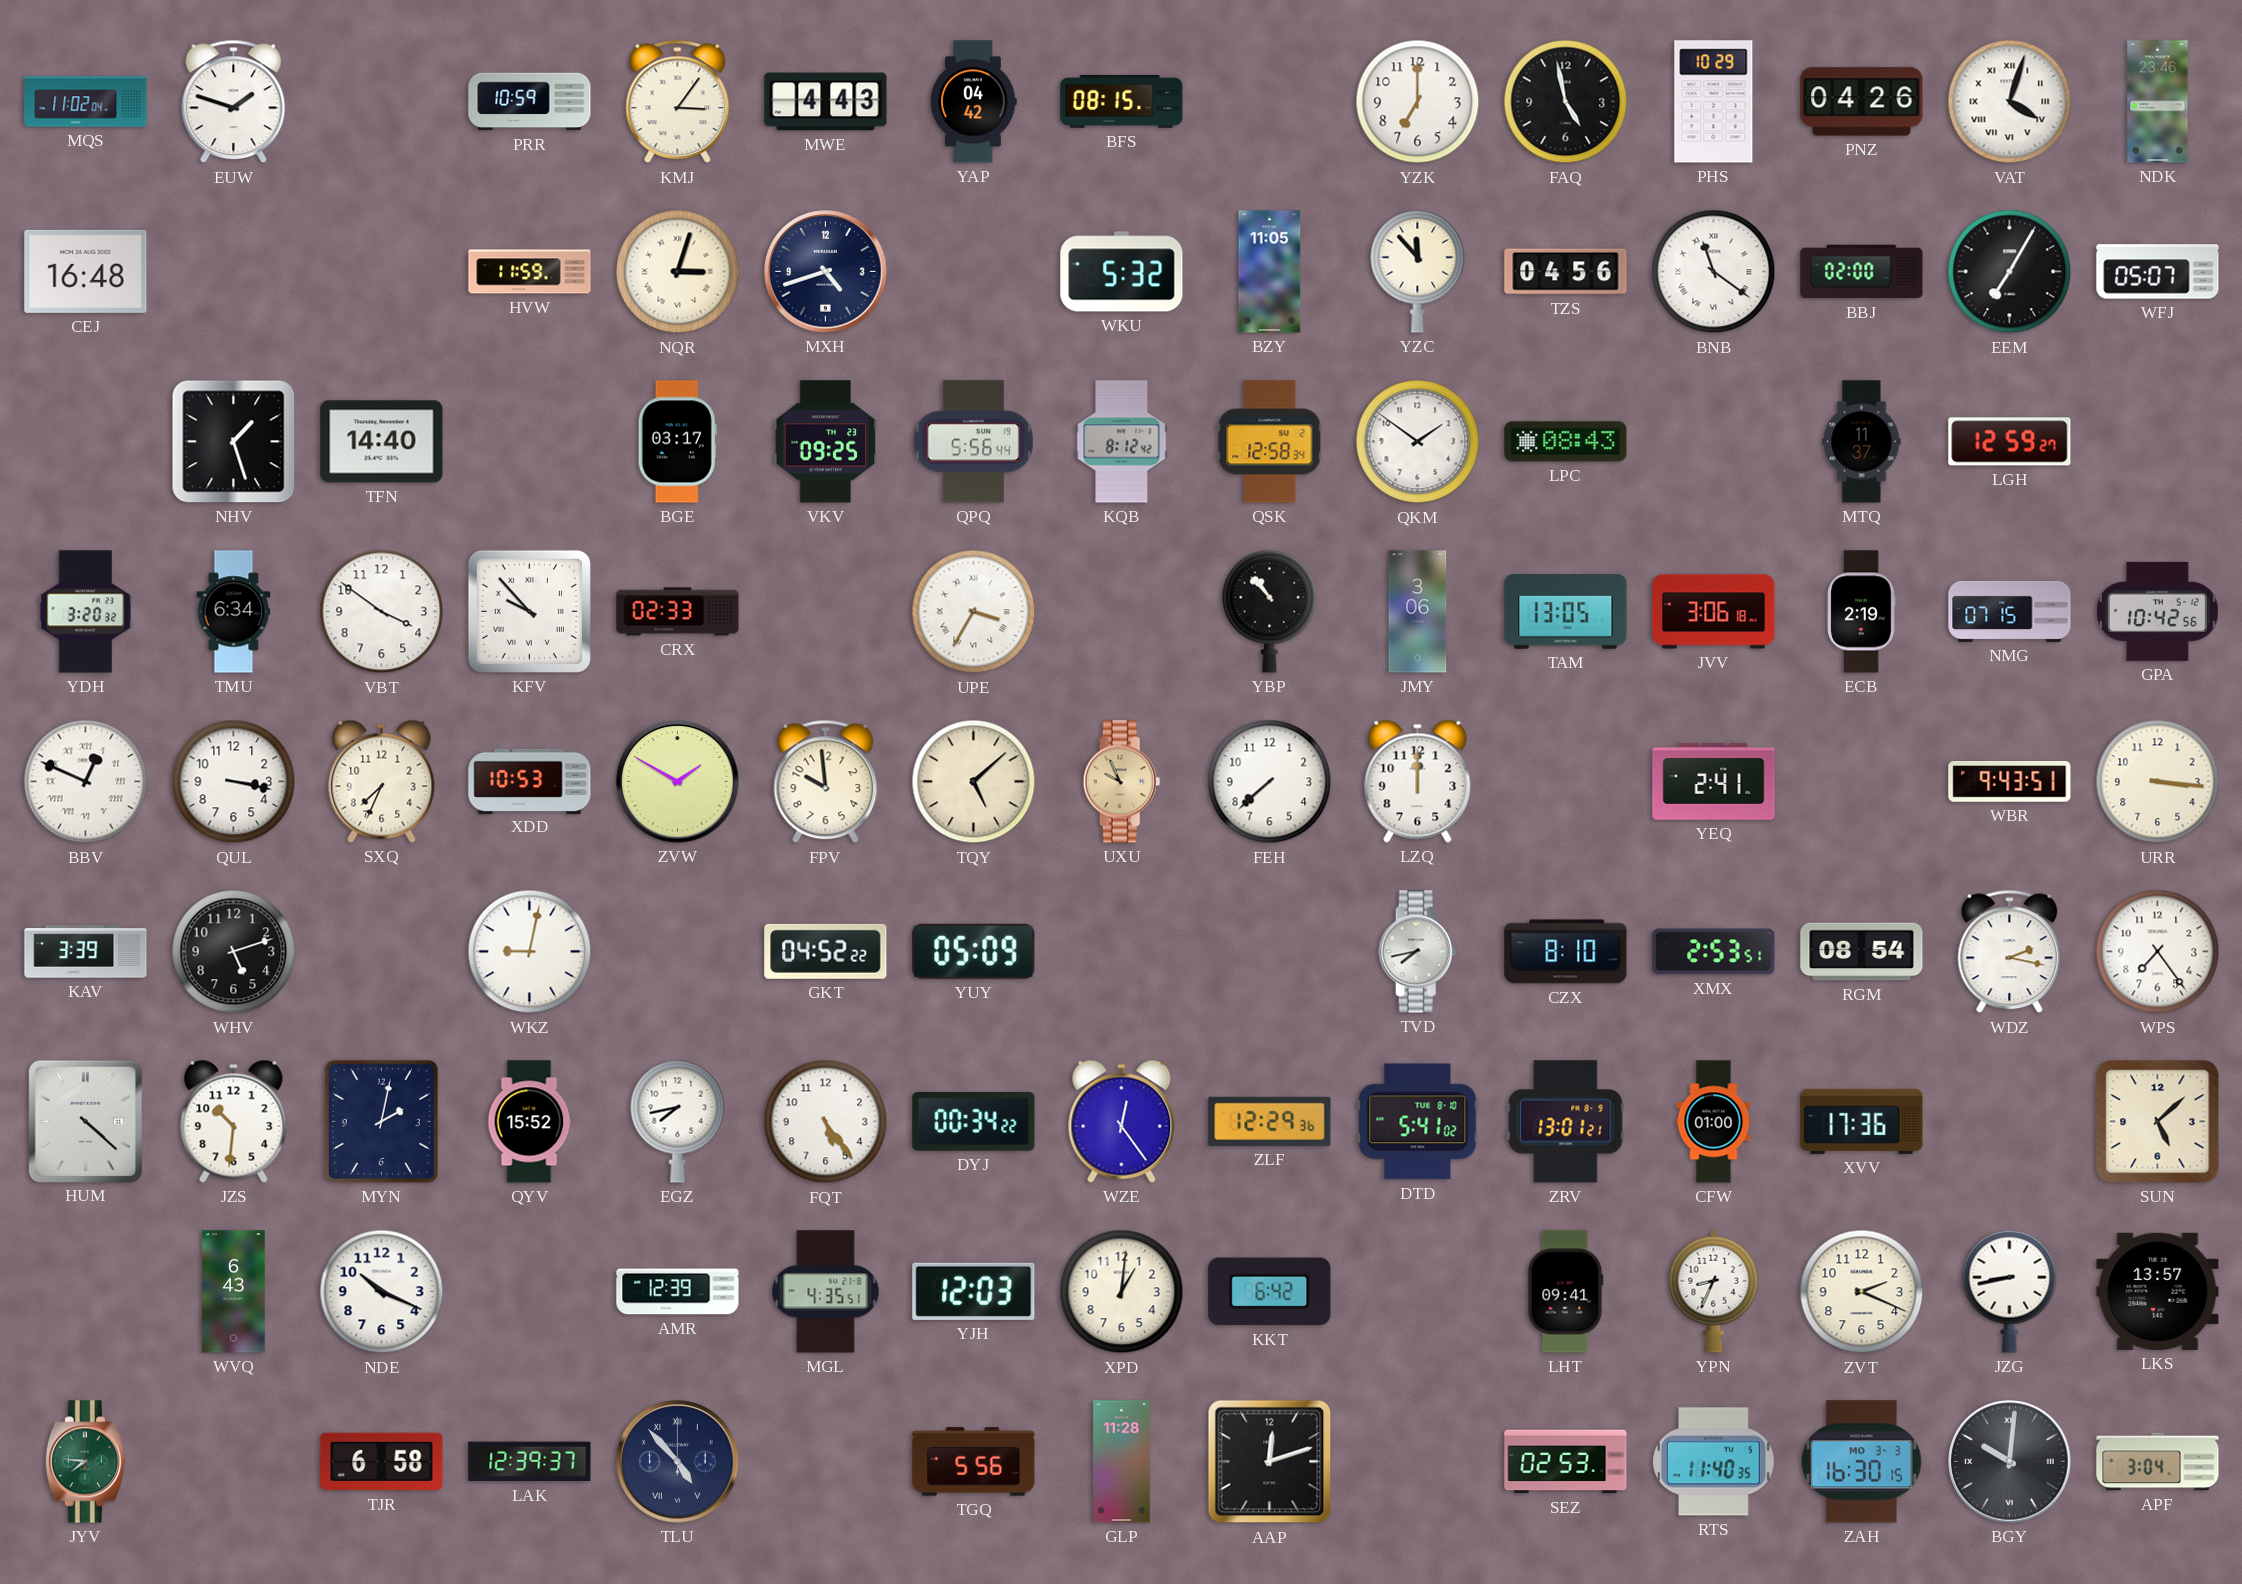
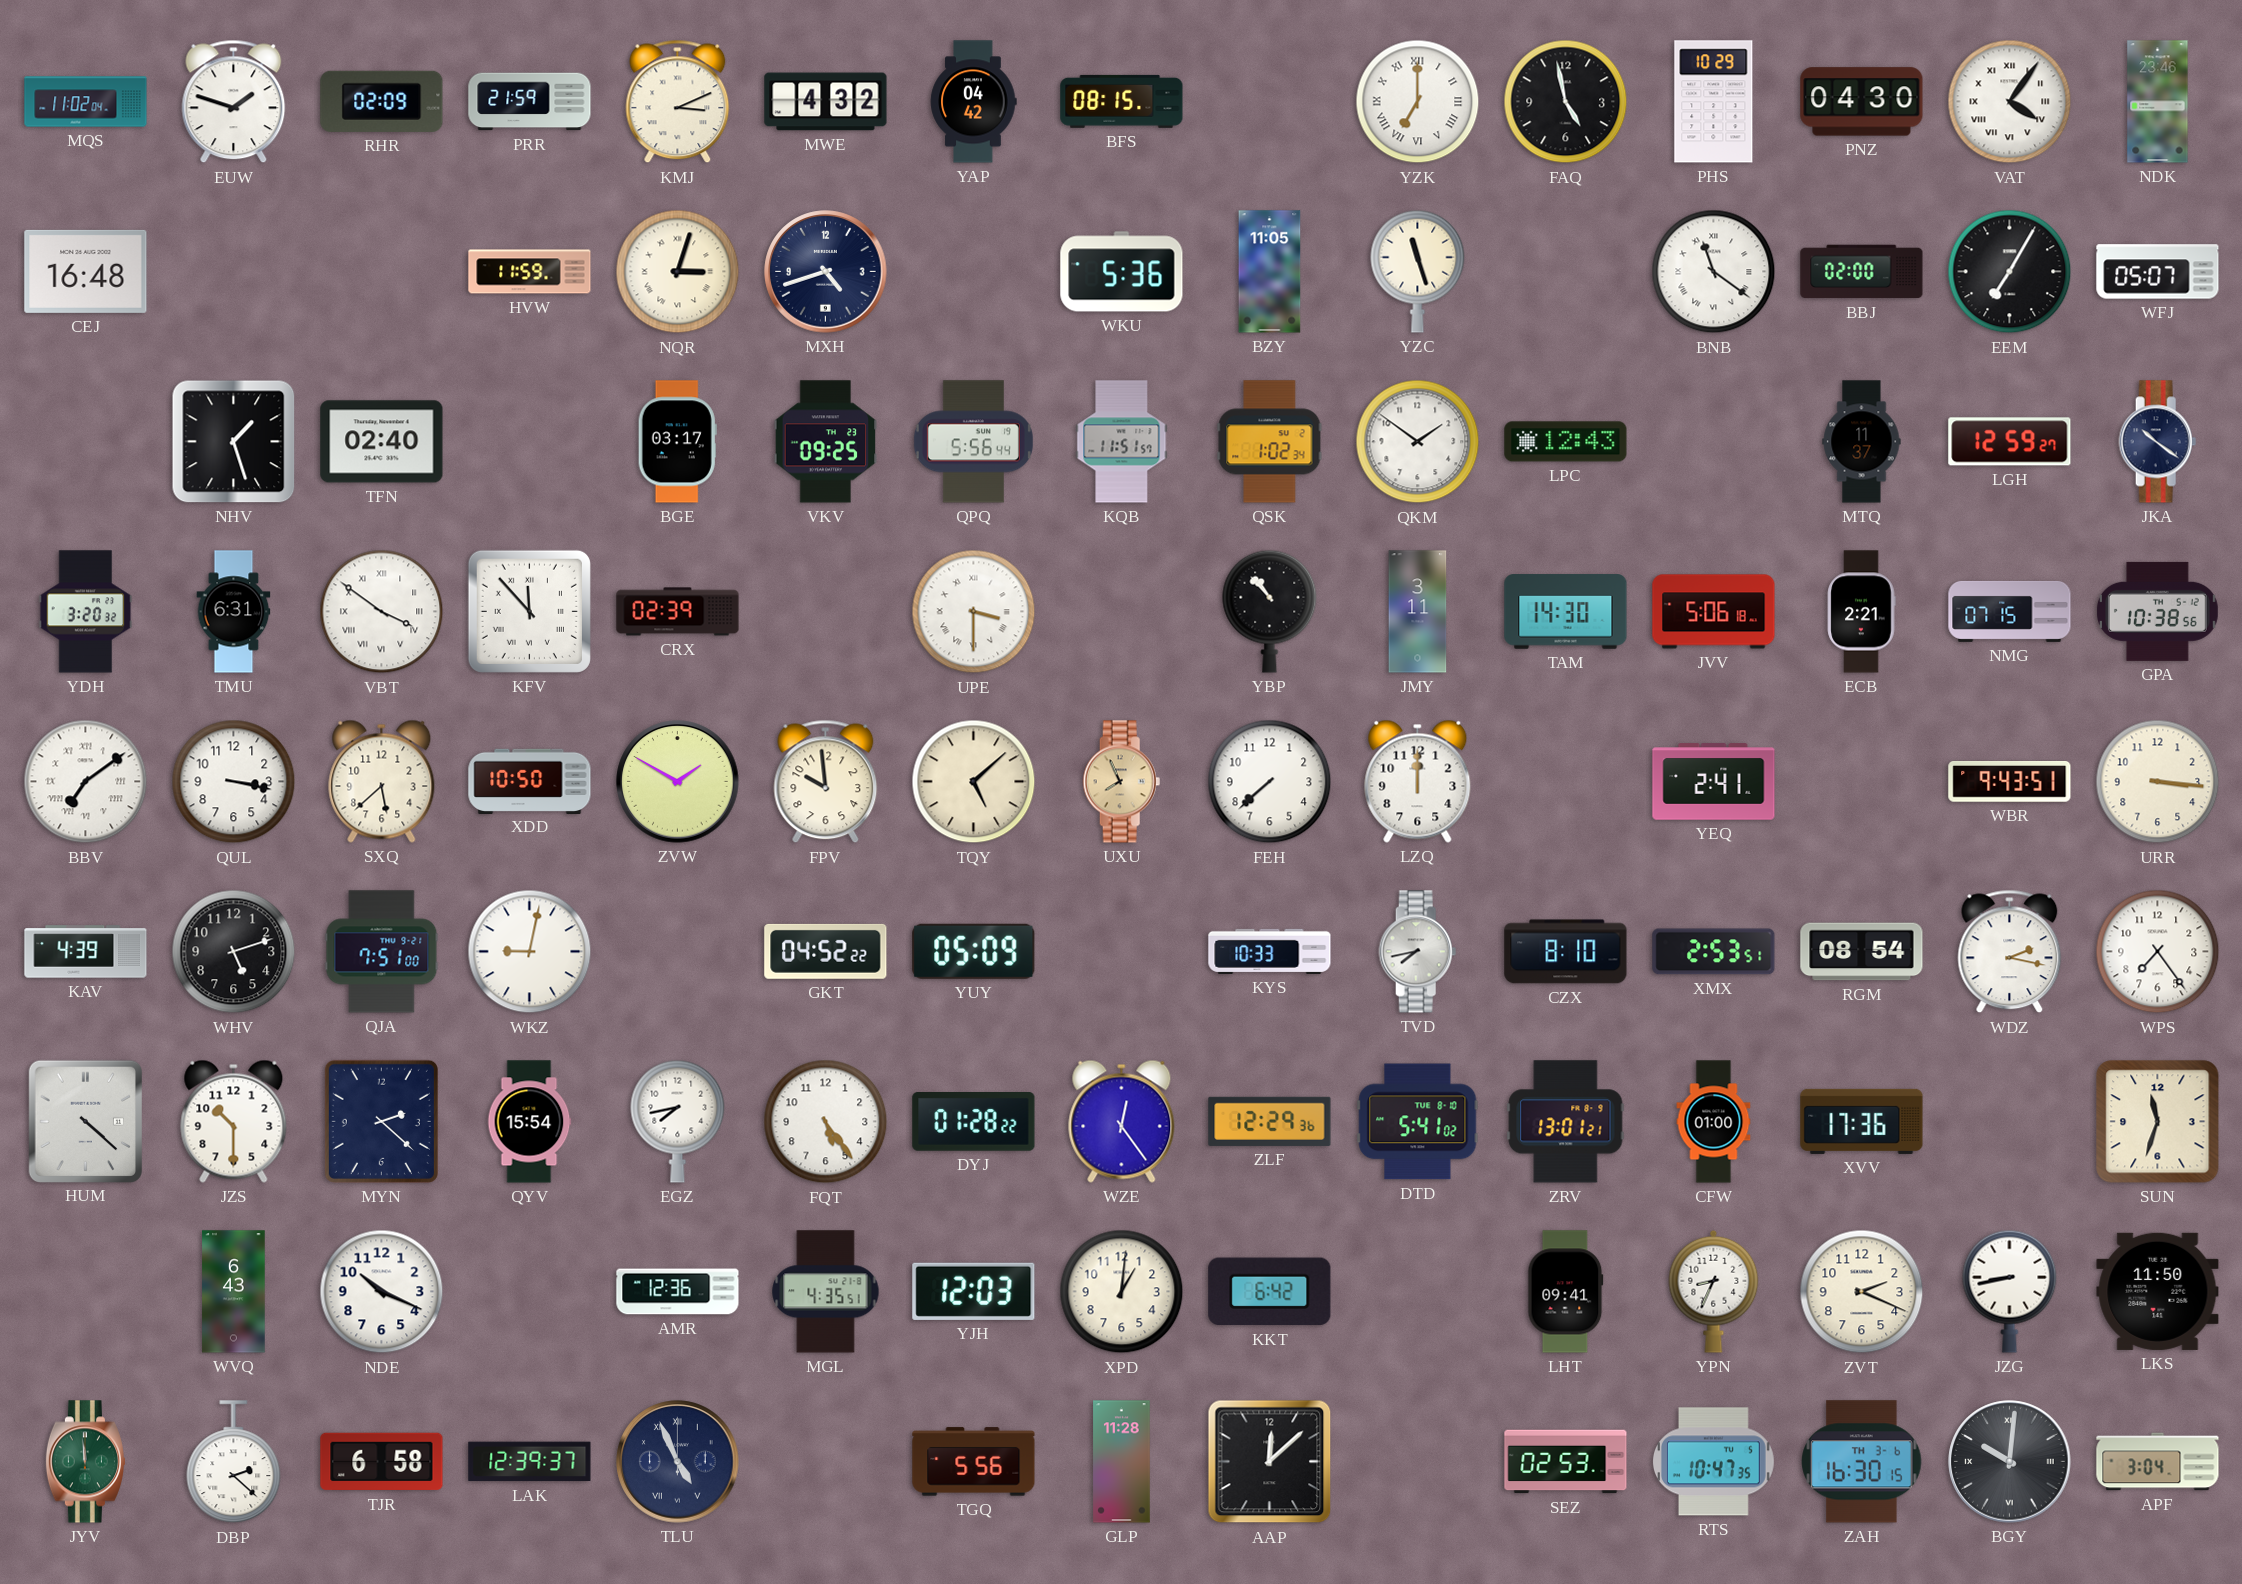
RHR: none -> 02:09 (382, 101)
PRR: 10:59 -> 21:59 (530, 102)
KMJ: 3:06 -> 3:11 (678, 102)
MWE: 4:43 -> 4:32 (826, 102)
YZK numerals: Arabic -> Roman (1418, 102)
PNZ: 04:26 -> 04:30 (1862, 102)
VAT: 4:03 -> 4:06 (2010, 102)
WKU: 5:32 -> 5:36 (1122, 272)
YZC: 11:53 -> 11:27 (1418, 271)
TZS: 04:56 -> none (1566, 272)
TFN: 14:40 -> 02:40 (382, 442)
KQB: 8:12 -> 11:51 (1122, 442)
QSK: 12:58 -> 1:02 (1270, 442)
LPC: 08:43 -> 12:43 (1566, 442)
JKA: none -> 10:21 (2158, 442)
TMU: 6:34 -> 6:31 (234, 612)
VBT numerals: Arabic -> Roman (382, 612)
KFV: 9:53 -> 11:53 (529, 611)
CRX: 02:33 -> 02:39 (678, 612)
UPE: 3:35 -> 3:30 (974, 612)
JMY: 3:06 -> 3:11 (1418, 612)
TAM: 13:05 -> 14:30 (1566, 612)
JVV: 3:06 -> 5:06 (1714, 612)
ECB: 2:19 -> 2:21 (1861, 612)
GPA: 10:42 -> 10:38 (2157, 611)
BBV: 12:49 -> 7:09 (86, 782)
SXQ: 7:34 -> 5:38 (382, 781)
XDD: 10:53 -> 10:50 (530, 781)
UXU: 9:56 -> 7:56 (1122, 782)
KAV: 3:39 -> 4:39 (86, 952)
QJA: none -> 7:51 (382, 952)
KYS: none -> 10:33 (1270, 951)
JZS: 10:31 -> 10:30 (234, 1121)
MYN: 2:02 -> 2:22 (381, 1121)
QYV: 15:52 -> 15:54 (529, 1122)
DYJ: 00:34 -> 01:28 (974, 1122)
SUN: 5:08 -> 11:33 (2158, 1122)
AMR: 12:39 -> 12:36 (678, 1292)
LKS: 13:57 -> 11:50 (2158, 1291)
JYV: 7:46 -> 11:59 (85, 1462)
DBP: none -> 2:22 (234, 1462)
TLU: 4:53 -> 4:56 (678, 1462)
AAP: 12:12 -> 12:08 (1270, 1462)
RTS: 11:40 -> 10:47 (1713, 1462)
ZAH date: MO 3-3 -> TH 3-6 (1862, 1462)
